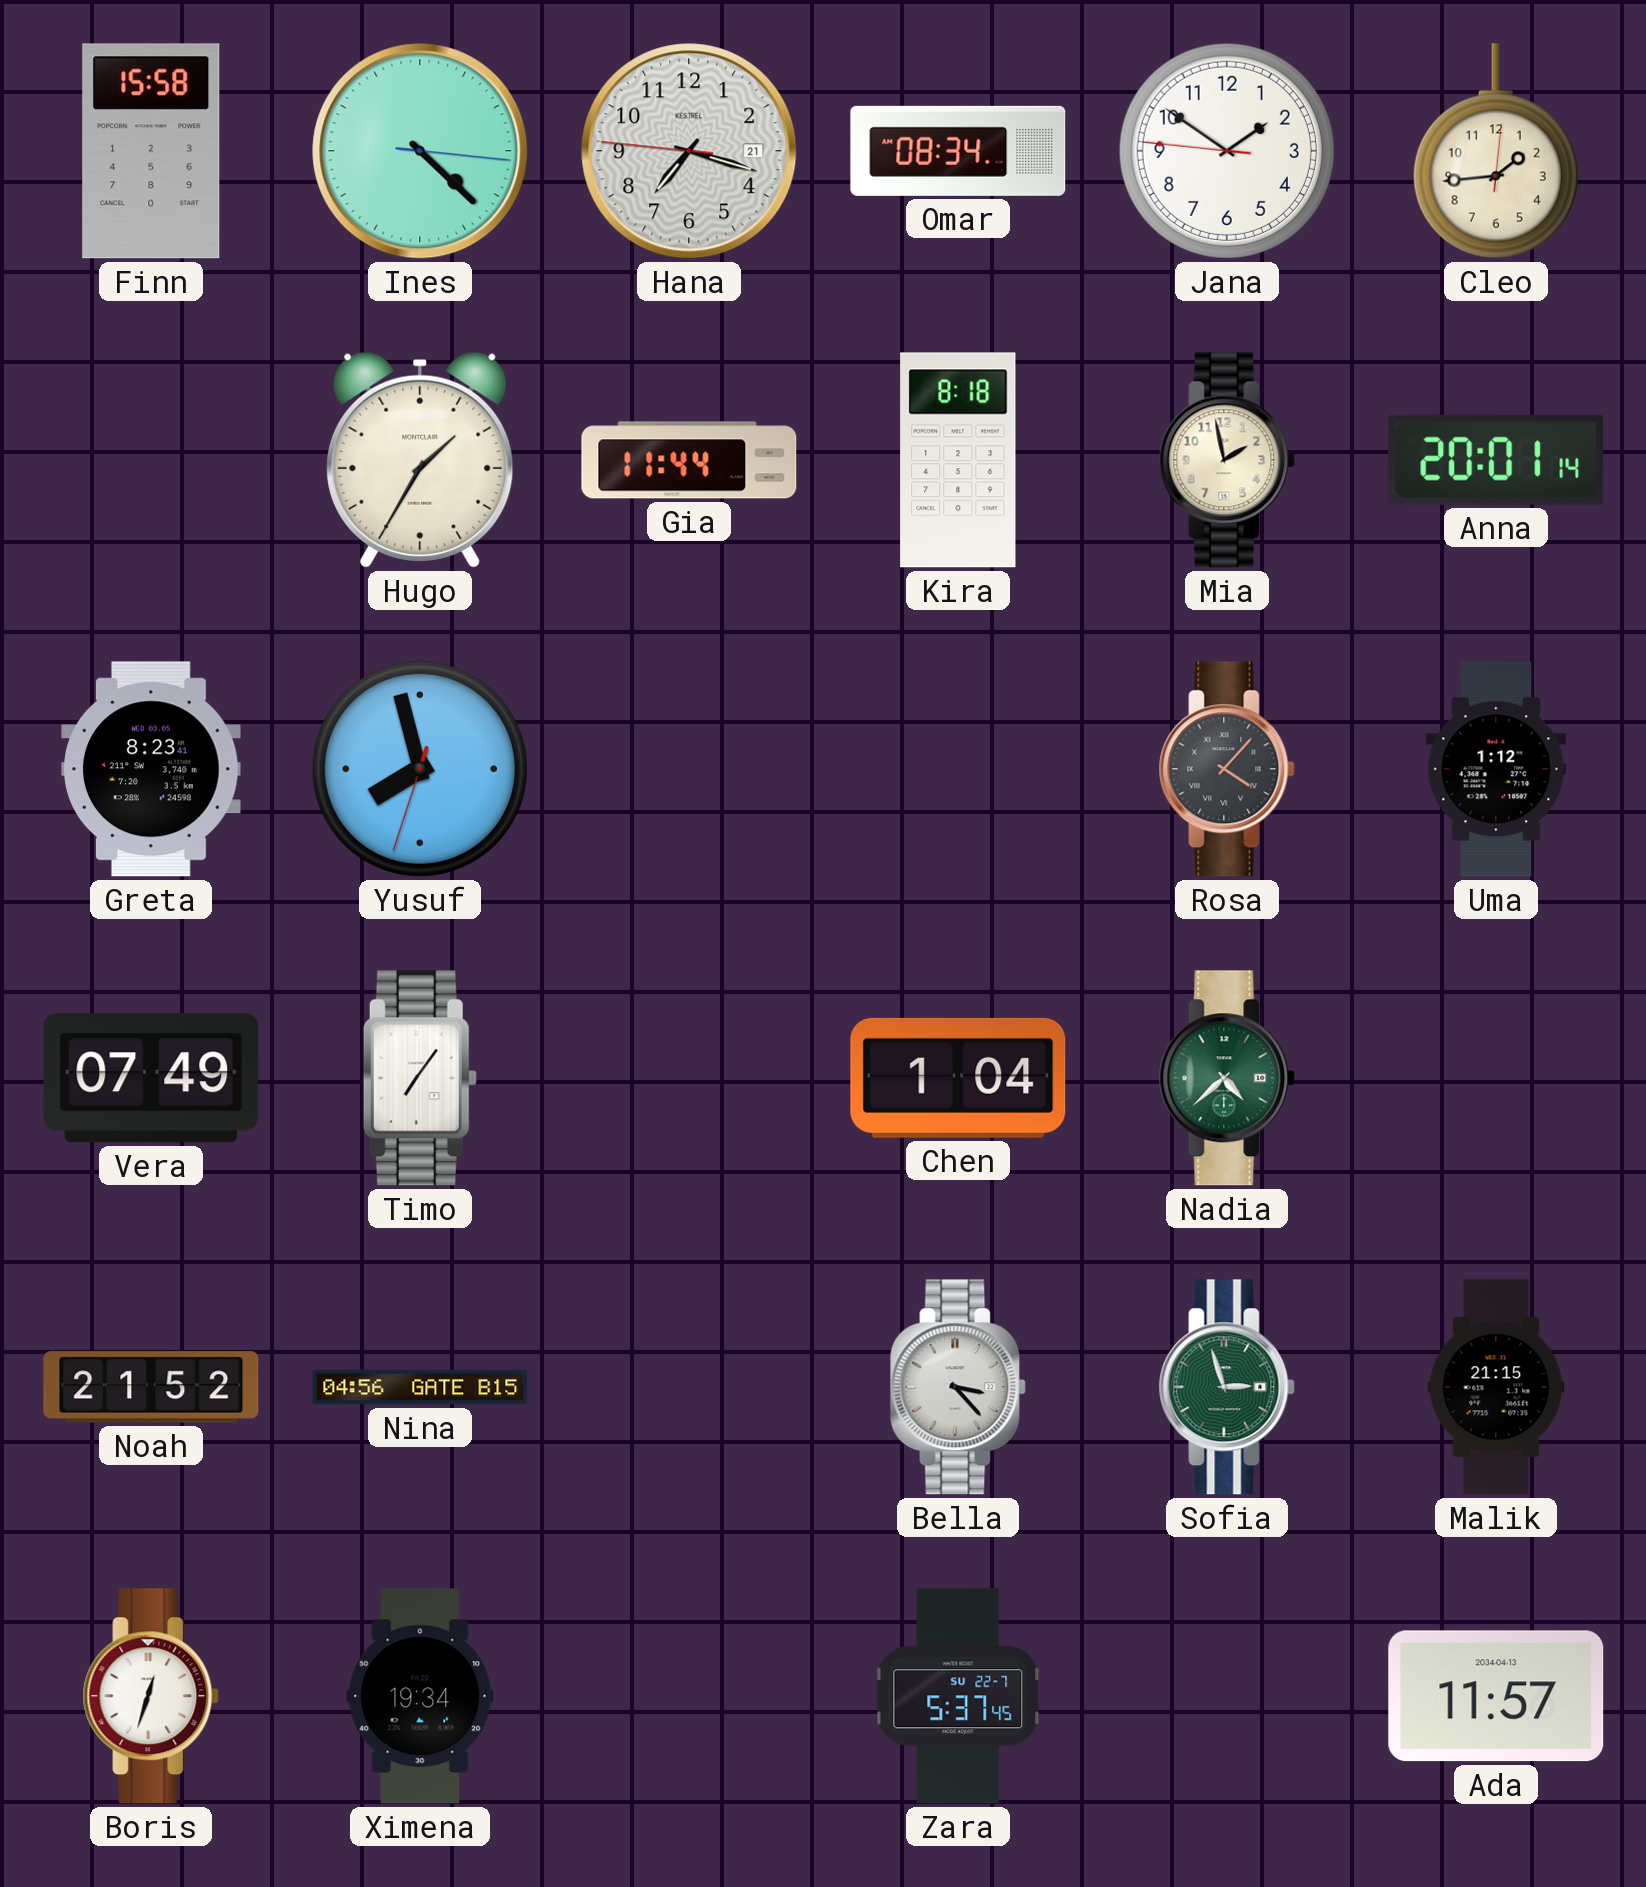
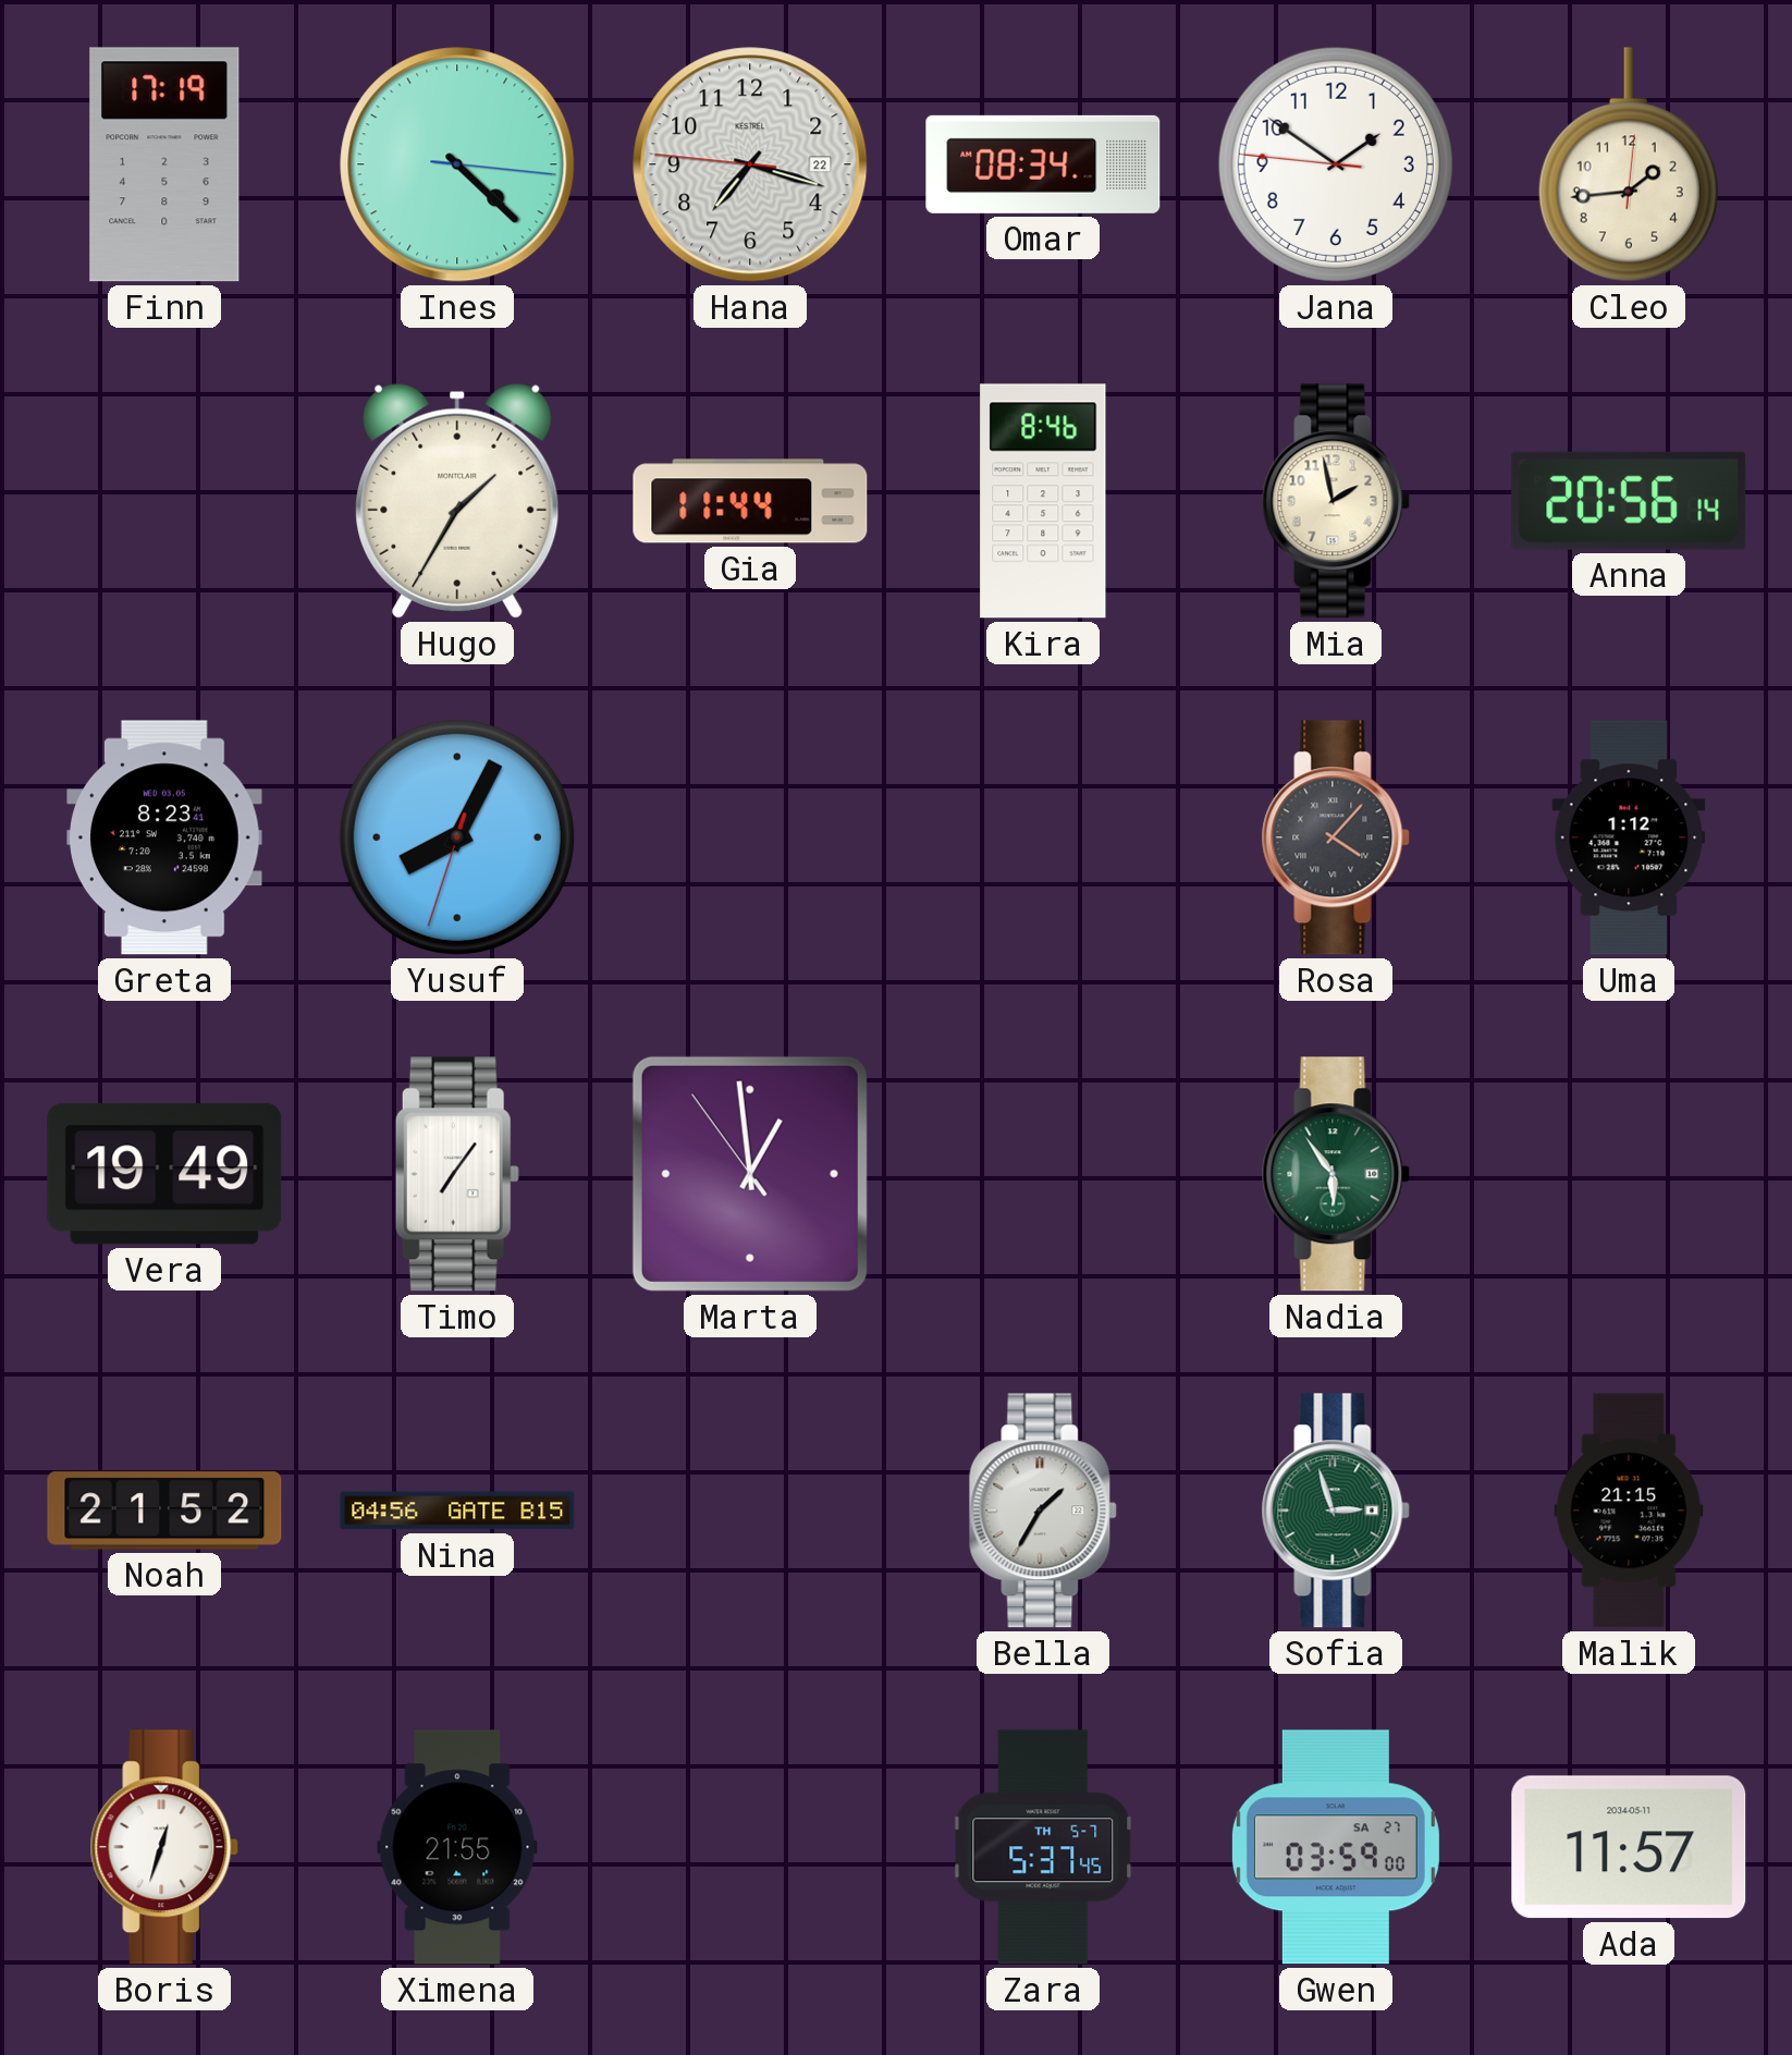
Finn: 15:58 -> 17:19 (164, 164)
Hana date: 21 -> 22 (750, 164)
Kira: 8:18 -> 8:46 (1043, 501)
Anna: 20:01 -> 20:56 (1629, 501)
Yusuf: 7:57 -> 8:04 (457, 837)
Vera: 07:49 -> 19:49 (164, 1174)
Marta: none -> 12:58 (750, 1174)
Chen: 1:04 -> none (958, 1078)
Nadia: 4:38 -> 5:54 (1336, 1174)
Bella: 3:23 -> 1:35 (1043, 1510)
Ximena: 19:34 -> 21:55 (457, 1847)
Zara date: SU 22-7 -> TH 5-7 (1043, 1847)
Gwen: none -> 03:59 (1336, 1847)
Ada date: 2034-04-13 -> 2034-05-11 (1629, 1847)
